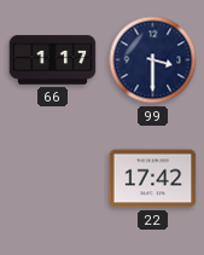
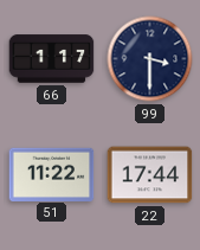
51: none -> 11:22 (52, 174)
22: 17:42 -> 17:44 (150, 175)
